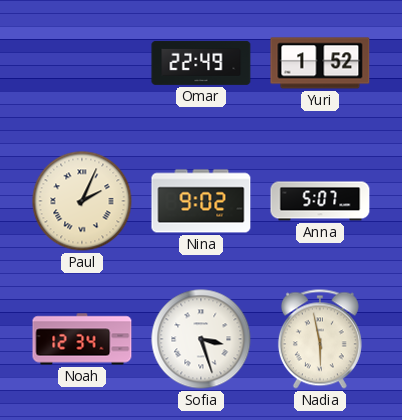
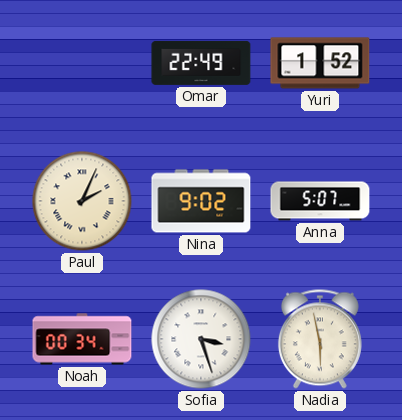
Noah: 12:34 -> 00:34 (82, 339)
